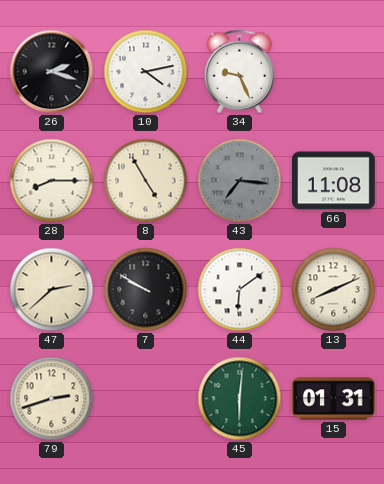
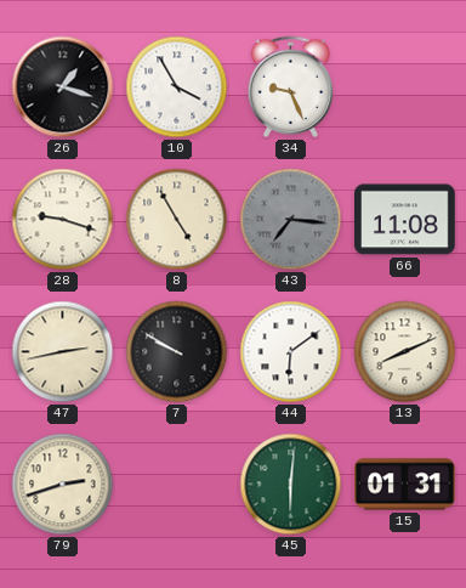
26: 2:18 -> 1:18 (63, 87)
10: 4:13 -> 3:55 (177, 87)
28: 8:15 -> 9:18 (63, 220)
47: 2:38 -> 2:43 (63, 352)
